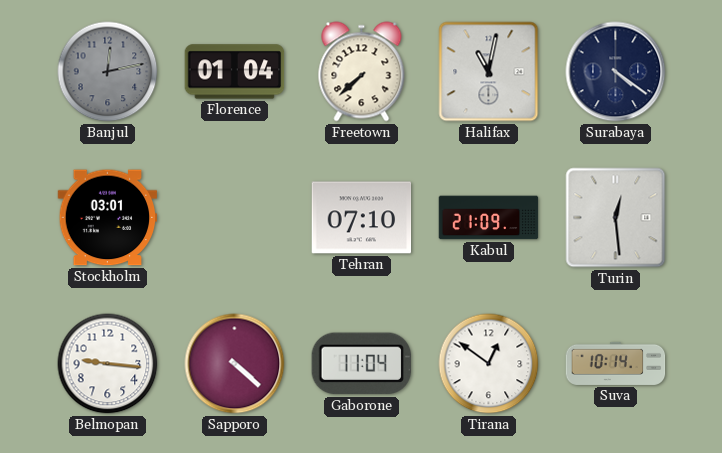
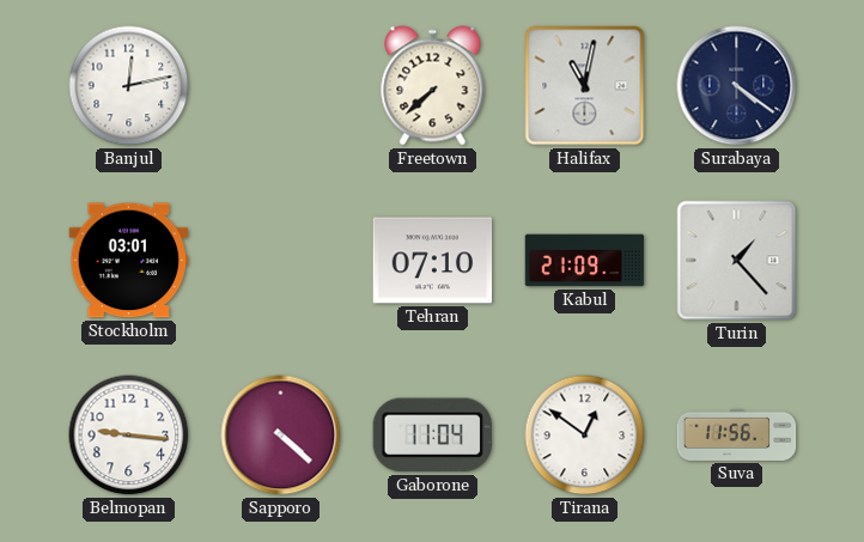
Banjul dial: grey -> white (129, 86)
Florence: 01:04 -> none (235, 72)
Turin: 12:29 -> 1:23 (737, 261)
Suva: 10:14 -> 11:56 (737, 434)
